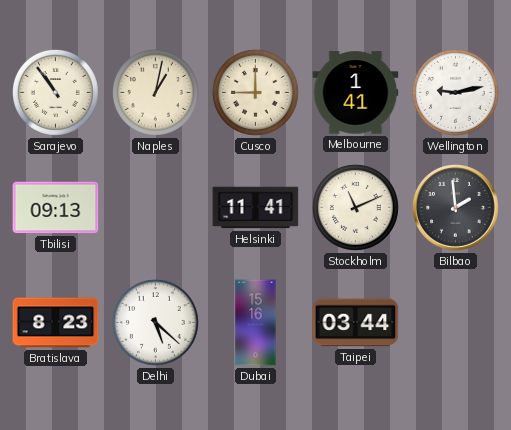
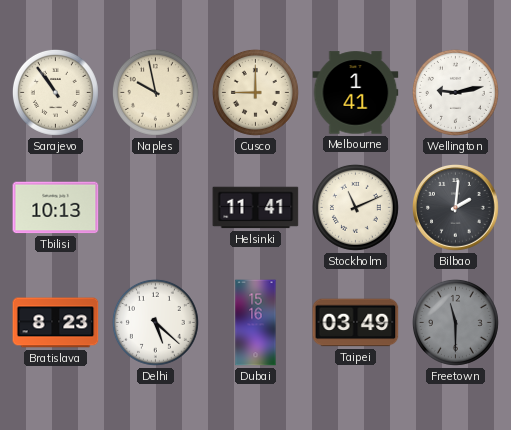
Naples: 1:02 -> 9:58 (155, 92)
Tbilisi: 09:13 -> 10:13 (56, 208)
Bilbao: 1:59 -> 2:01 (456, 208)
Taipei: 03:44 -> 03:49 (356, 323)
Freetown: none -> 11:30 (455, 322)
